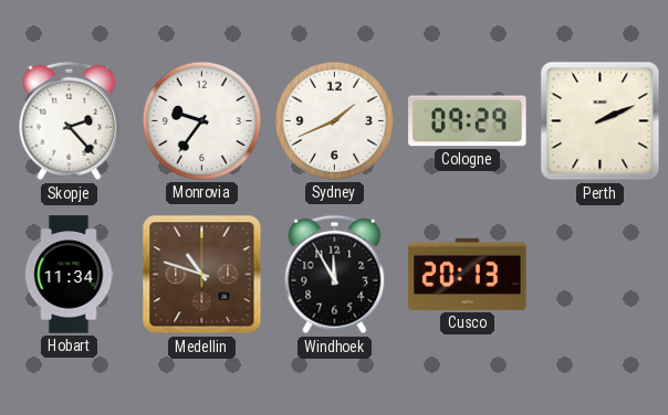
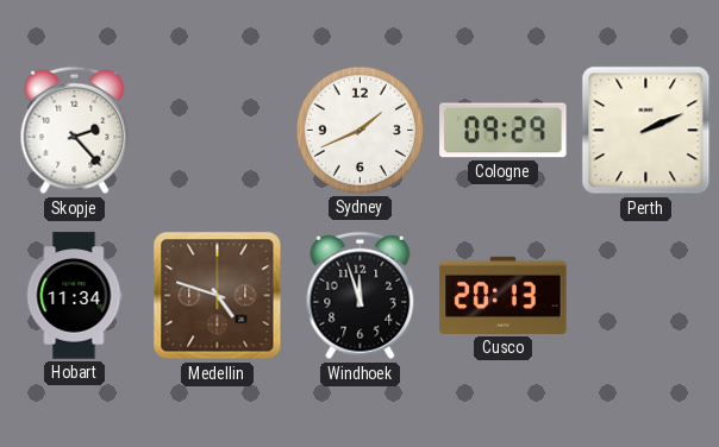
Monrovia: 9:36 -> none (201, 120)
Medellin: 10:48 -> 4:48 (218, 296)
Windhoek: 11:55 -> 11:57 (361, 296)
